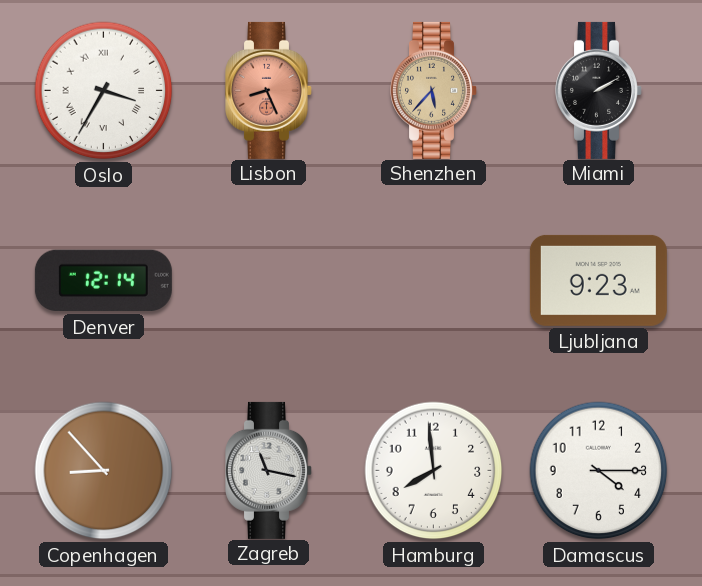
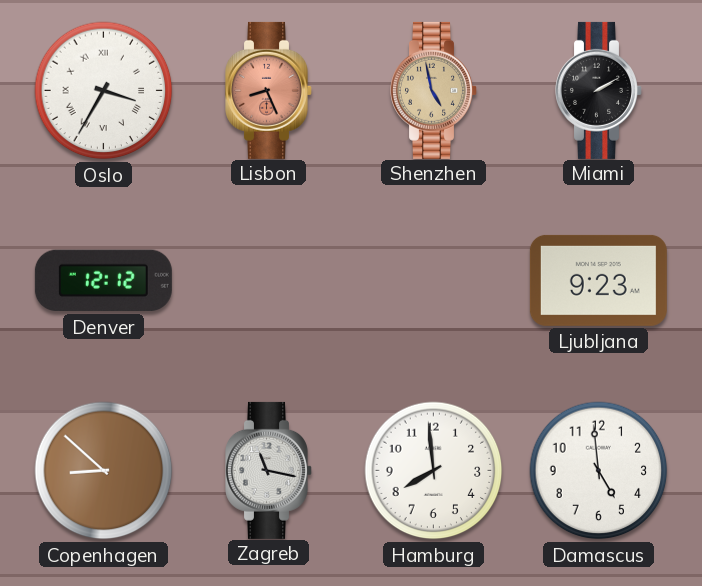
Shenzhen: 5:37 -> 4:58 (434, 90)
Denver: 12:14 -> 12:12 (103, 281)
Copenhagen: 8:53 -> 8:52 (104, 471)
Damascus: 4:15 -> 4:59 (599, 471)
